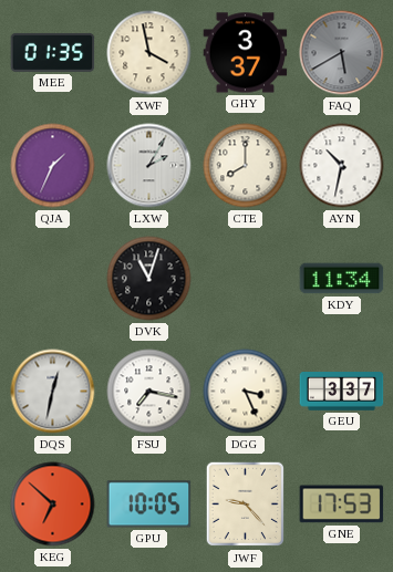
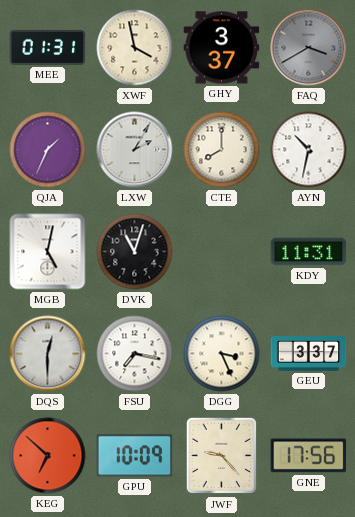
MEE: 01:35 -> 01:31 (48, 47)
FAQ: 5:40 -> 3:40 (309, 48)
MGB: none -> 5:02 (48, 252)
KDY: 11:34 -> 11:31 (309, 252)
DQS: 12:32 -> 12:30 (48, 354)
GPU: 10:05 -> 10:09 (135, 456)
GNE: 17:53 -> 17:56 (309, 456)
